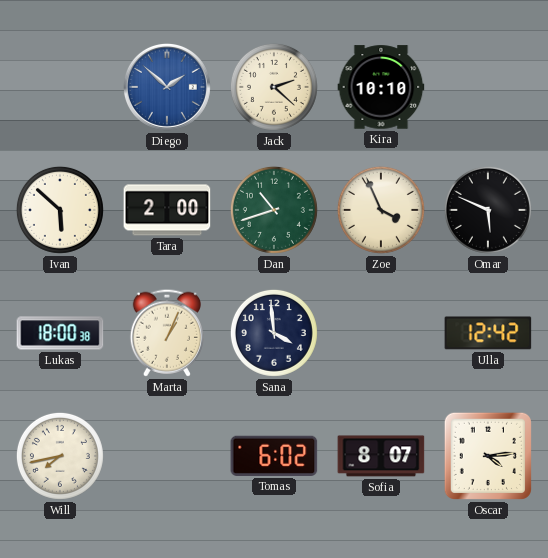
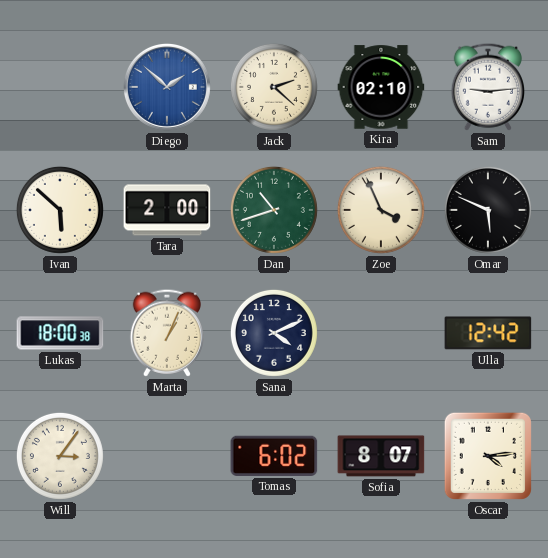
Kira: 10:10 -> 02:10 (381, 87)
Sam: none -> 9:14 (488, 87)
Sana: 3:59 -> 4:11 (274, 333)
Will: 7:43 -> 3:06 (60, 456)
